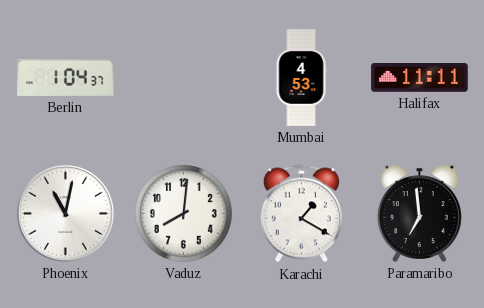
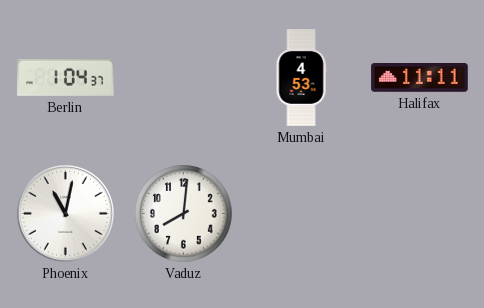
Karachi: 1:20 -> none (301, 214)
Paramaribo: 6:59 -> none (420, 213)
